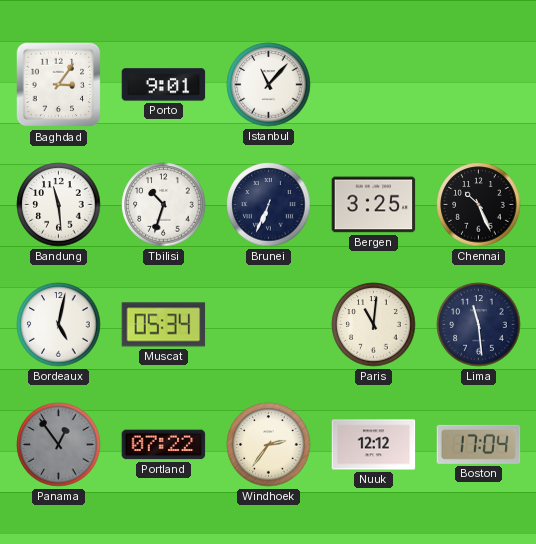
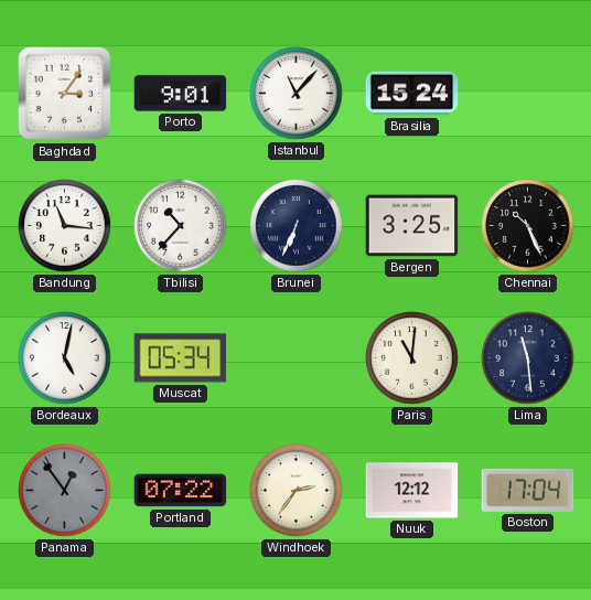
Brasilia: none -> 15:24 (412, 94)
Bandung: 11:29 -> 11:16 (65, 226)
Tbilisi: 10:33 -> 10:37 (181, 226)
